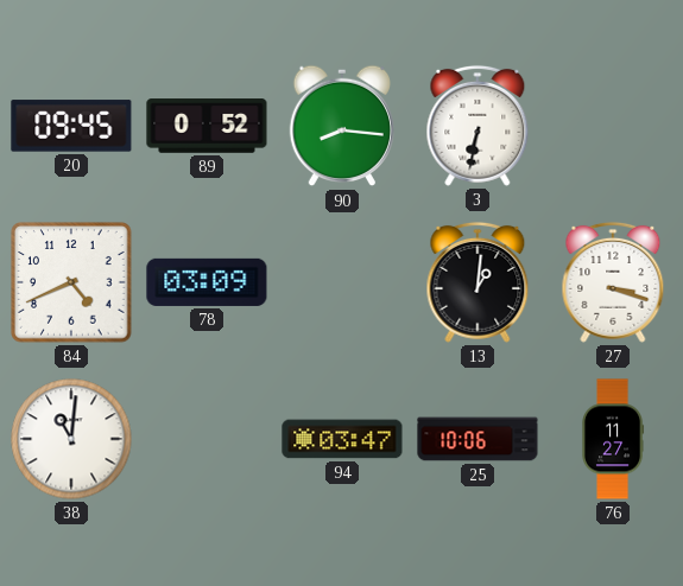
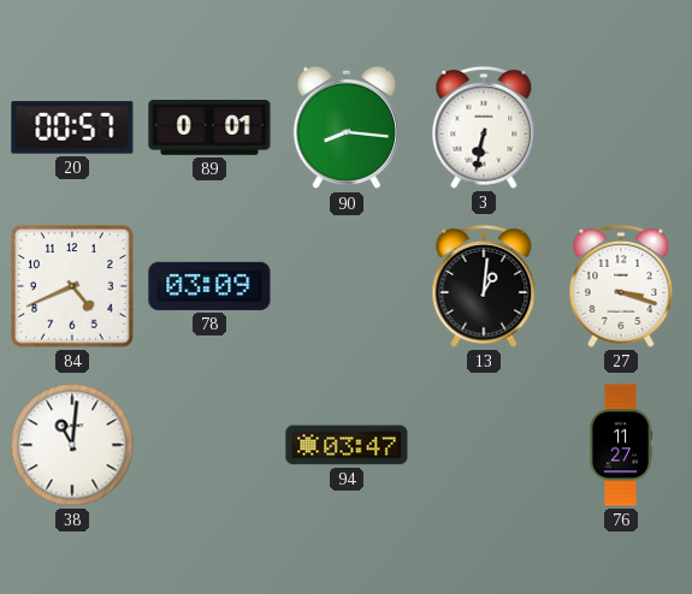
20: 09:45 -> 00:57 (72, 127)
89: 0:52 -> 0:01 (209, 127)
25: 10:06 -> none (478, 439)
